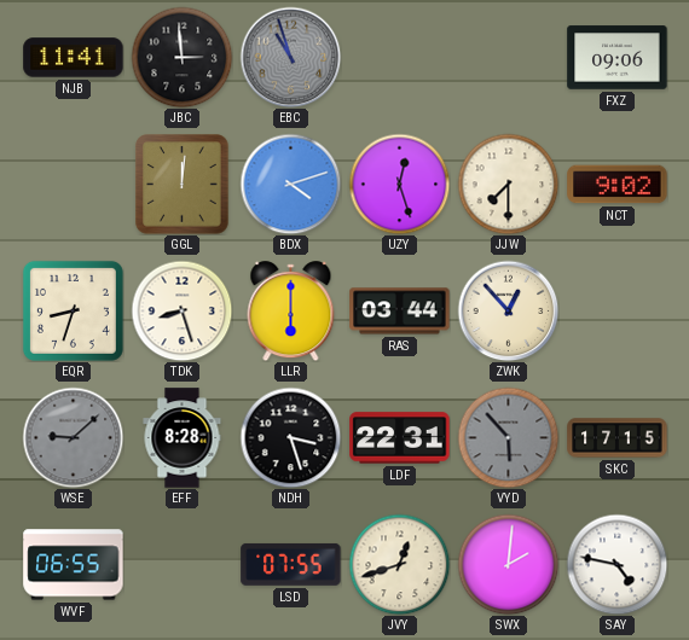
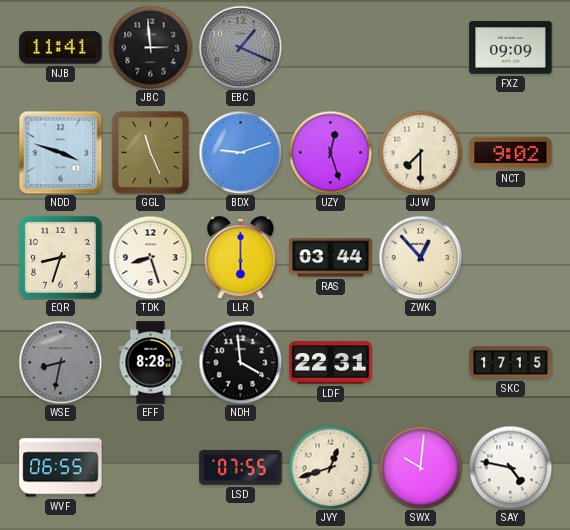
EBC: 10:57 -> 1:19 (240, 47)
FXZ: 09:06 -> 09:09 (511, 48)
NDD: none -> 3:48 (60, 152)
GGL: 12:01 -> 11:26 (151, 153)
BDX: 4:12 -> 9:12 (240, 152)
WSE: 9:08 -> 8:32 (60, 362)
NDH: 3:27 -> 3:59 (240, 362)
VYD: 5:53 -> none (508, 437)
SWX: 2:01 -> 10:01 (420, 467)
